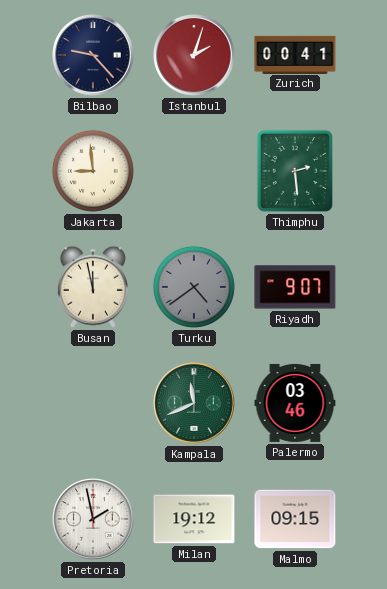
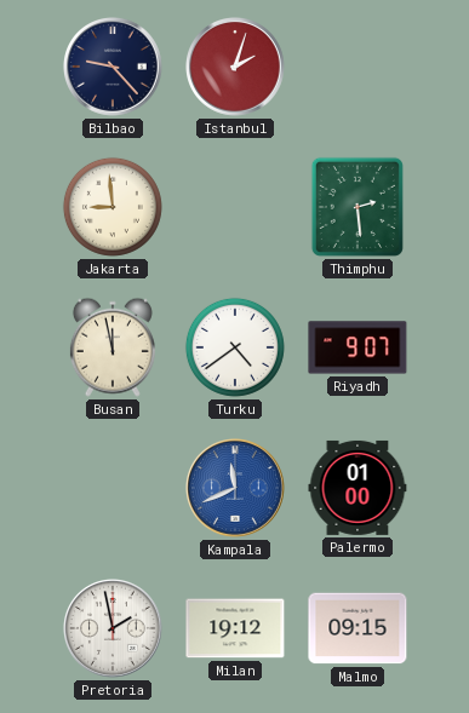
Zurich: 00:41 -> none (295, 54)
Turku dial: grey -> white (235, 347)
Kampala dial: green -> blue (236, 489)
Palermo: 03:46 -> 01:00 (358, 488)
